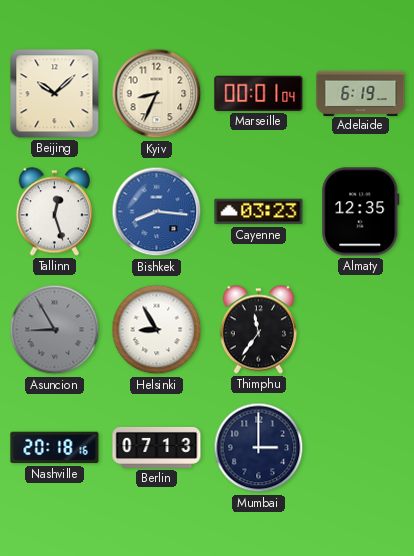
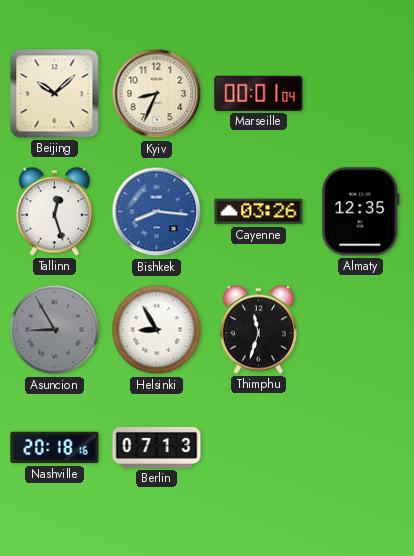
Adelaide: 6:19 -> none (361, 93)
Cayenne: 03:23 -> 03:26 (259, 212)
Thimphu: 11:36 -> 11:33 (258, 330)
Mumbai: 3:00 -> none (259, 448)
